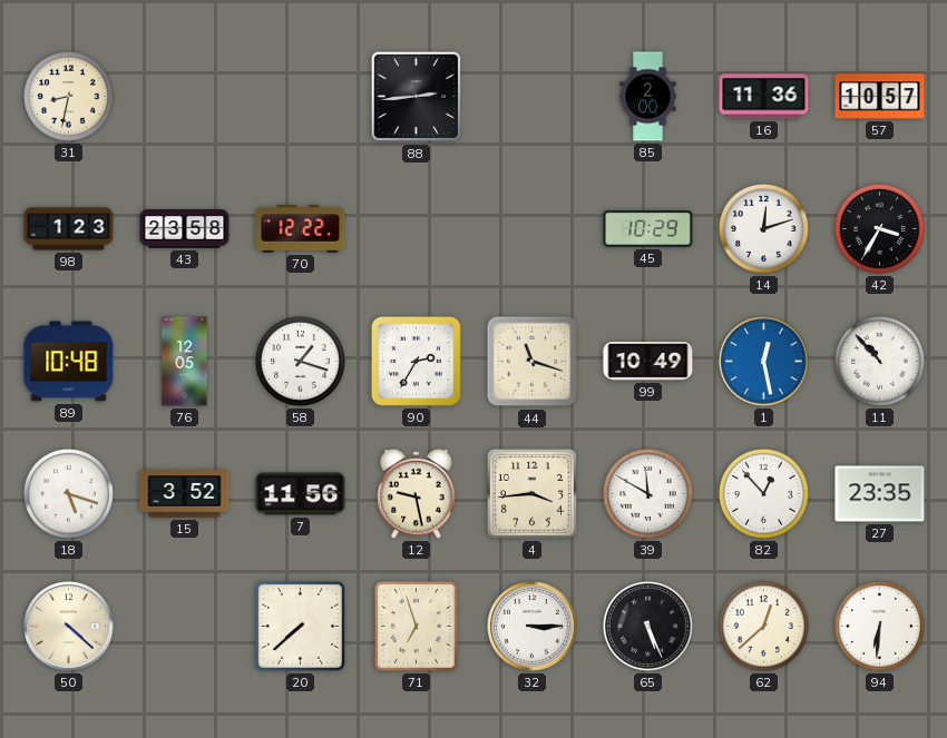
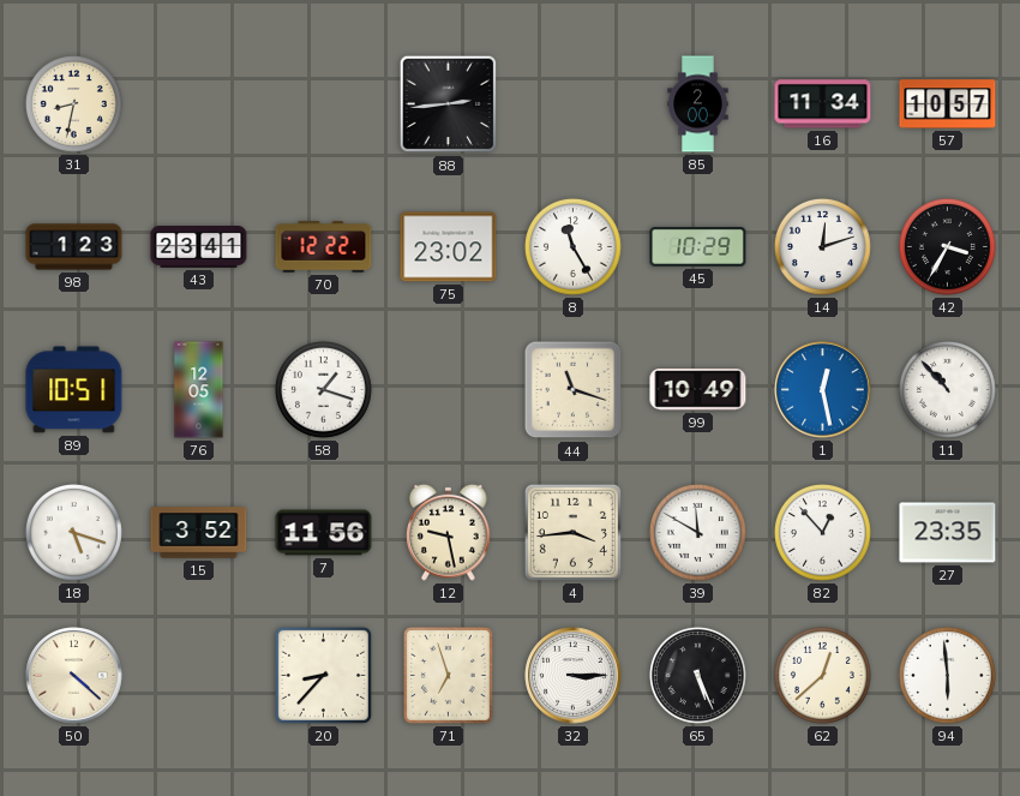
16: 11:36 -> 11:34 (823, 104)
43: 23:58 -> 23:41 (199, 247)
75: none -> 23:02 (449, 247)
8: none -> 11:25 (572, 246)
89: 10:48 -> 10:51 (74, 390)
90: 2:35 -> none (416, 361)
20: 7:38 -> 8:37 (323, 675)
94: 6:31 -> 5:59 (947, 675)
